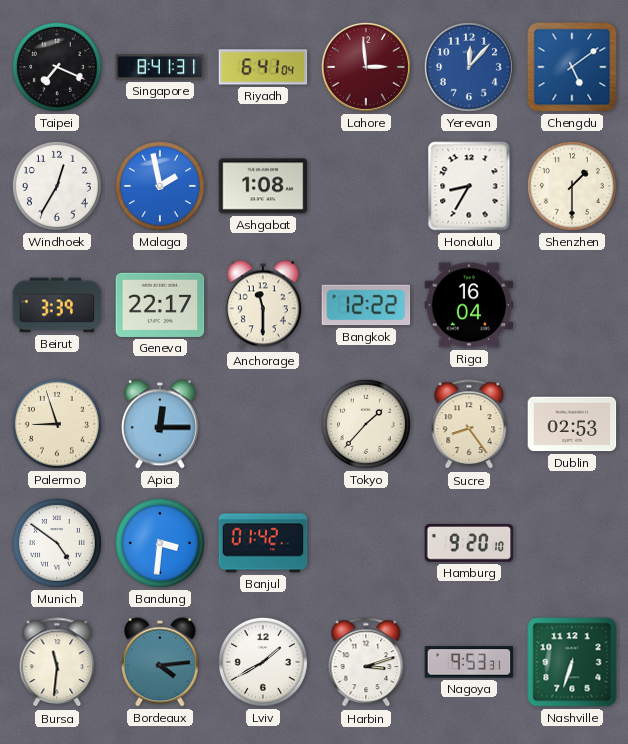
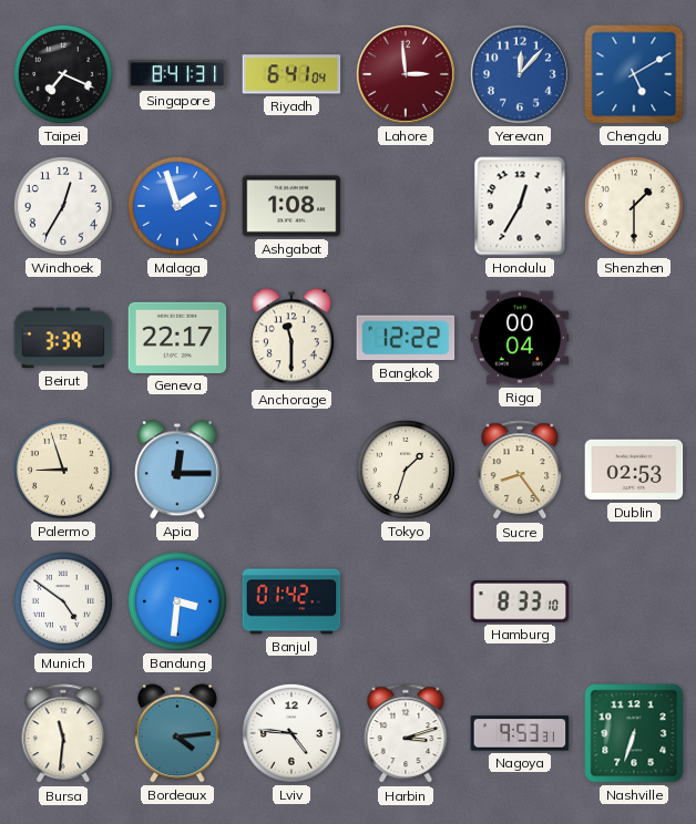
Chengdu: 5:09 -> 5:10 (634, 74)
Malaga: 1:58 -> 1:57 (177, 206)
Honolulu: 8:35 -> 12:35 (520, 206)
Riga: 16:04 -> 00:04 (520, 338)
Tokyo: 1:37 -> 1:33 (406, 470)
Hamburg: 9:20 -> 8:33 (520, 602)
Lviv: 1:40 -> 4:46 (291, 733)
